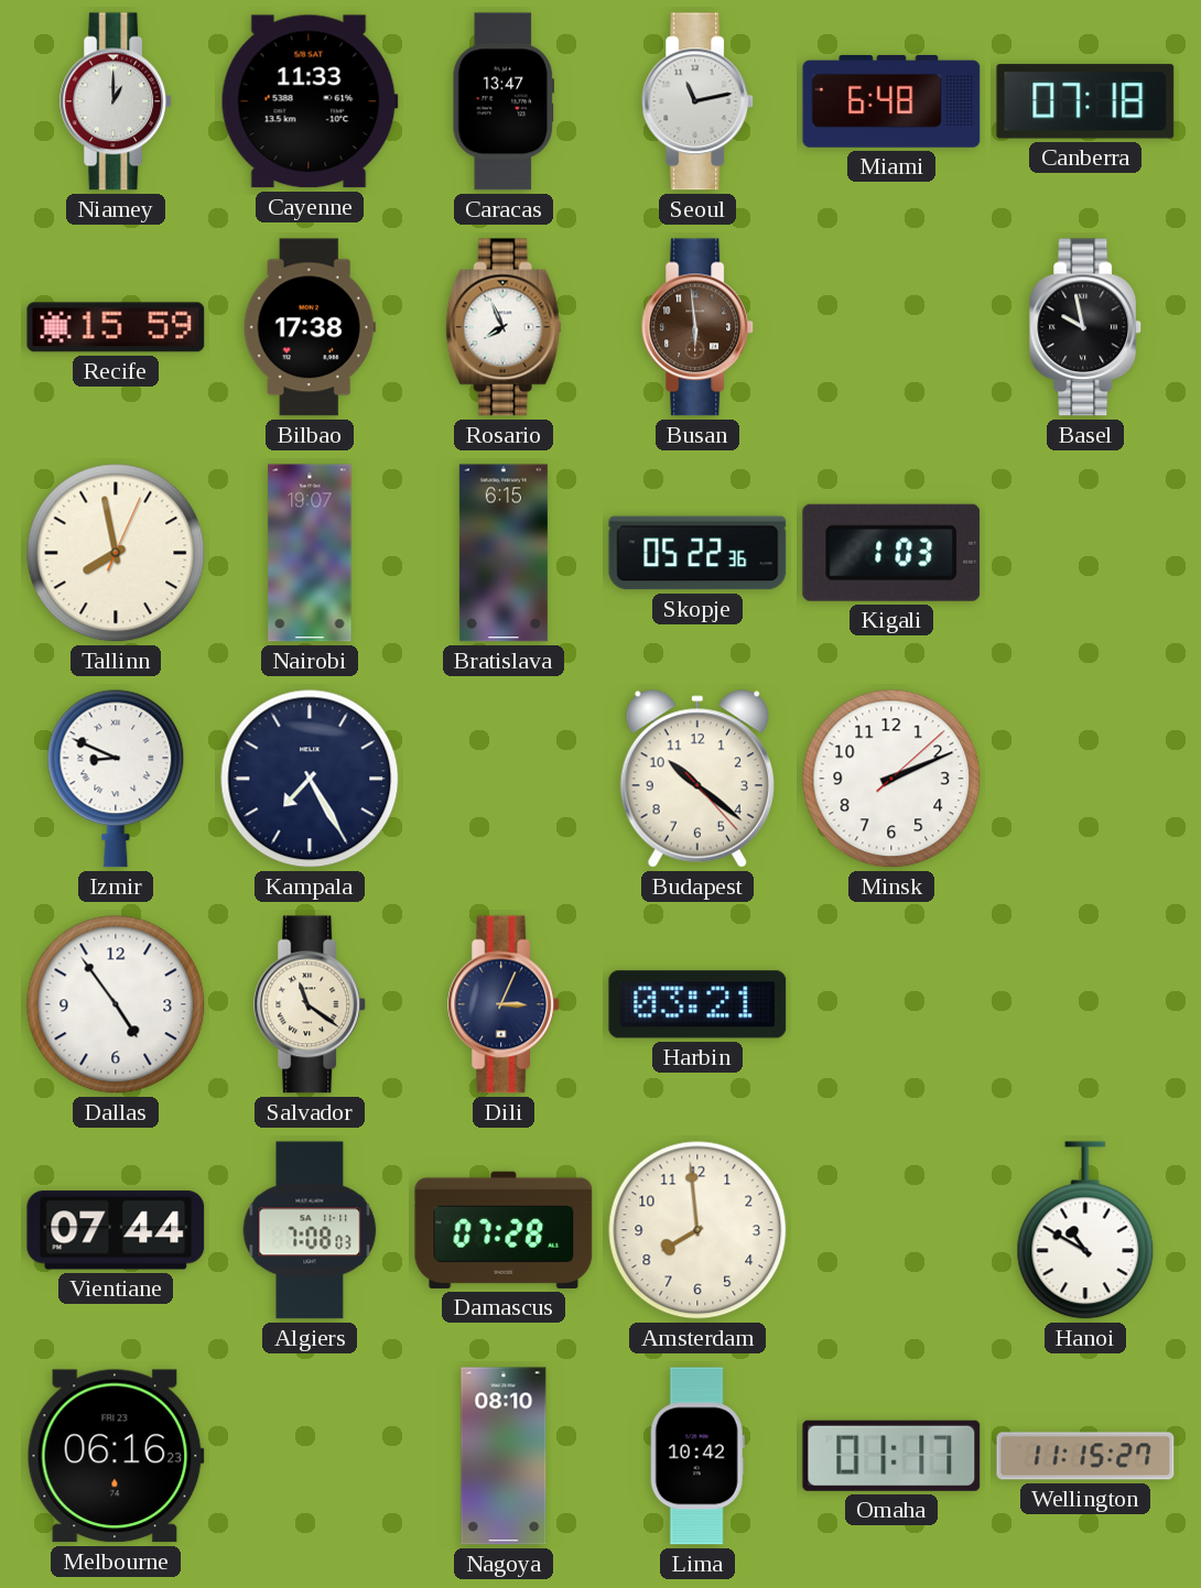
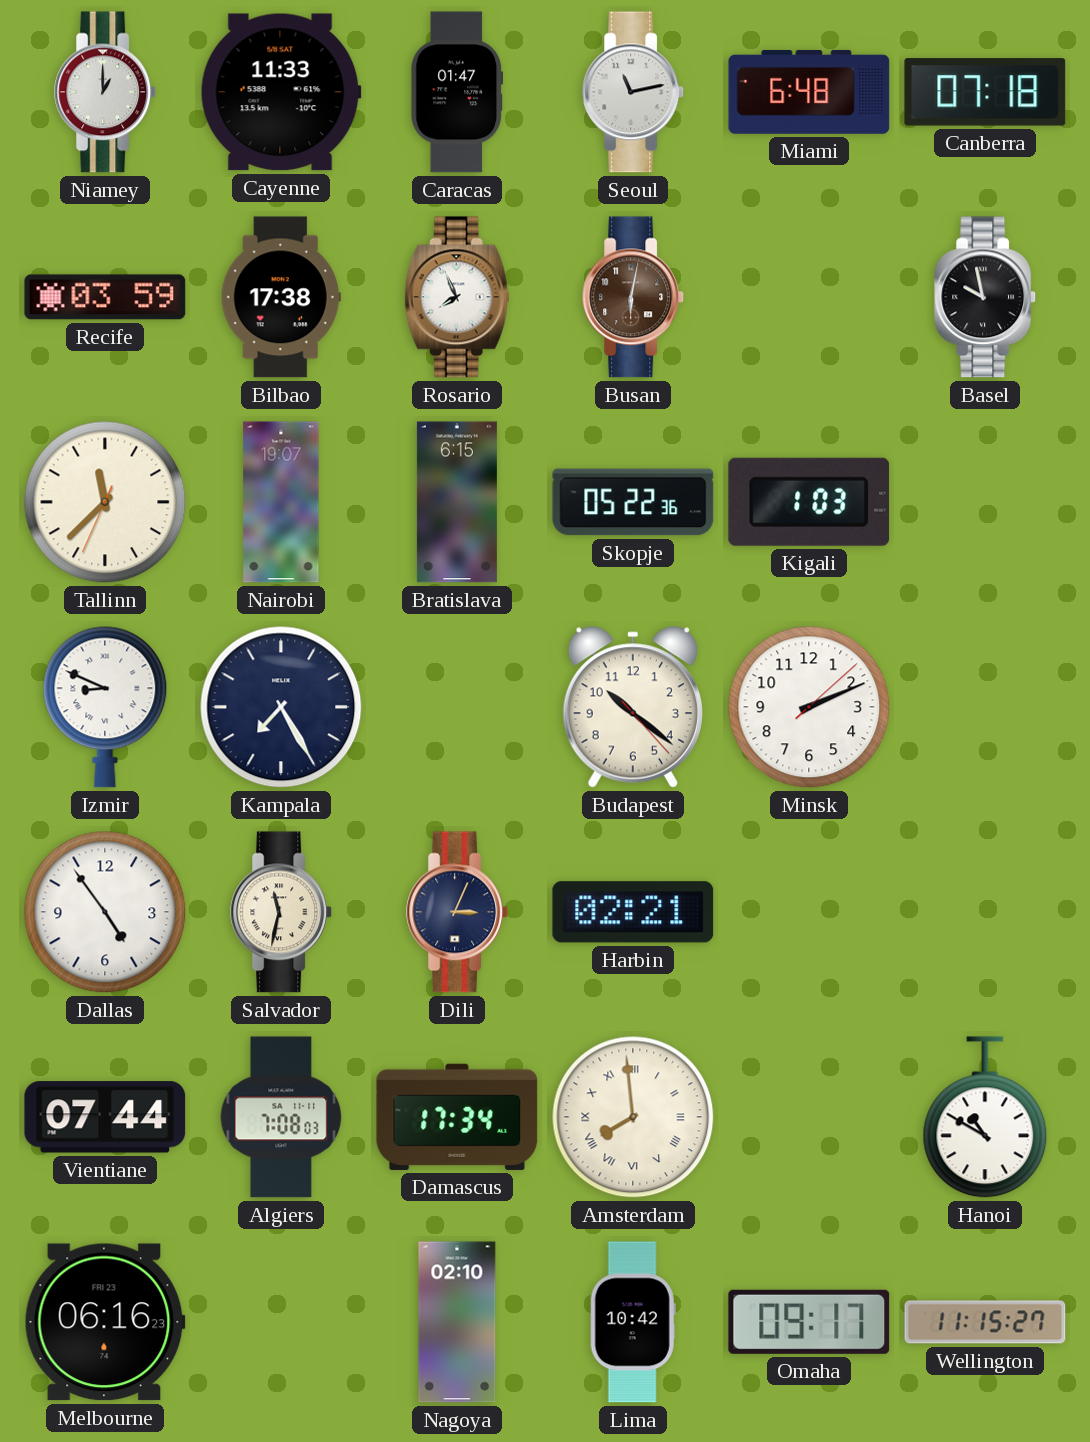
Caracas: 13:47 -> 01:47 (456, 92)
Recife: 15:59 -> 03:59 (105, 297)
Busan: 5:59 -> 6:02 (634, 297)
Tallinn: 7:58 -> 11:37 (105, 502)
Salvador: 11:21 -> 11:32 (282, 912)
Harbin: 03:21 -> 02:21 (633, 912)
Damascus: 07:28 -> 17:34 (457, 1117)
Amsterdam numerals: Arabic -> Roman (633, 1117)
Nagoya: 08:10 -> 02:10 (457, 1322)
Omaha: 01:17 -> 09:17 (809, 1322)
